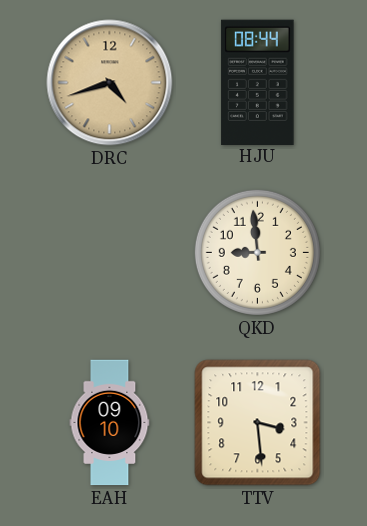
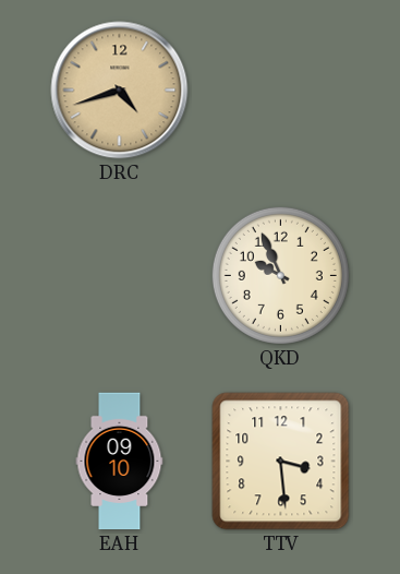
HJU: 08:44 -> none (258, 82)
QKD: 8:59 -> 9:56 (280, 275)
